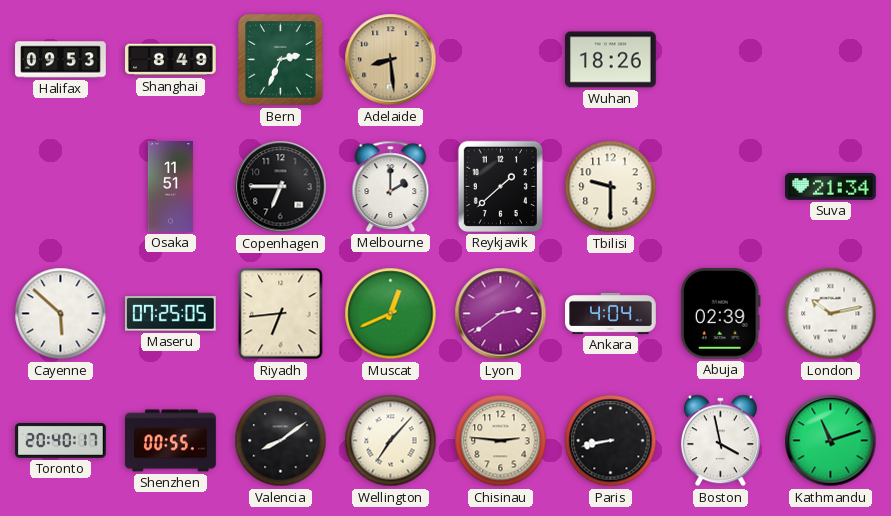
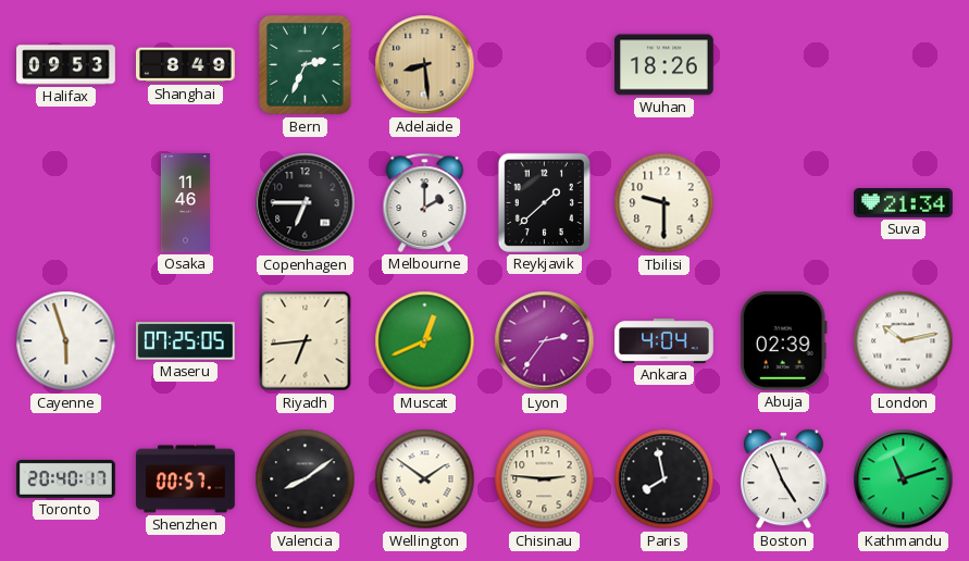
Osaka: 11:51 -> 11:46 (185, 203)
Cayenne: 5:52 -> 5:57 (66, 341)
Lyon: 2:39 -> 2:36 (545, 341)
Shenzhen: 00:55 -> 00:57 (186, 479)
Wellington: 7:07 -> 1:51 (425, 479)
Paris: 8:43 -> 7:58 (664, 479)
Boston: 3:58 -> 4:56 (783, 479)
